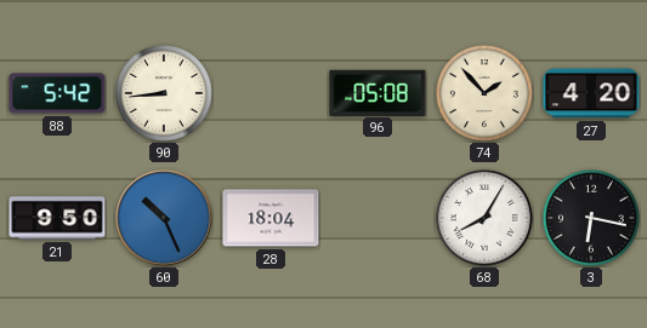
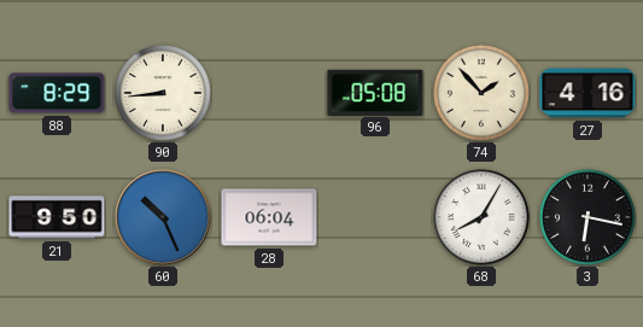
88: 5:42 -> 8:29 (57, 93)
27: 4:20 -> 4:16 (588, 93)
28: 18:04 -> 06:04 (269, 217)
